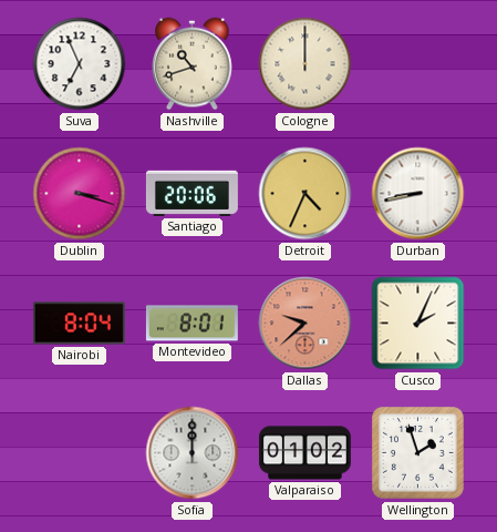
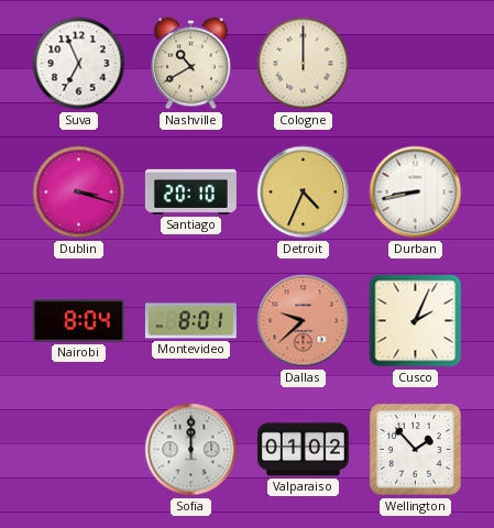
Nashville: 10:42 -> 10:40 (191, 64)
Santiago: 20:06 -> 20:10 (190, 191)
Wellington: 1:57 -> 1:53 (415, 449)
